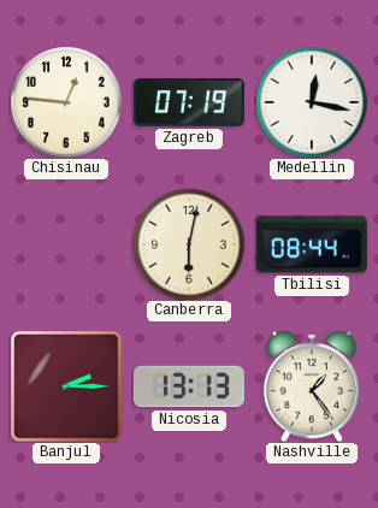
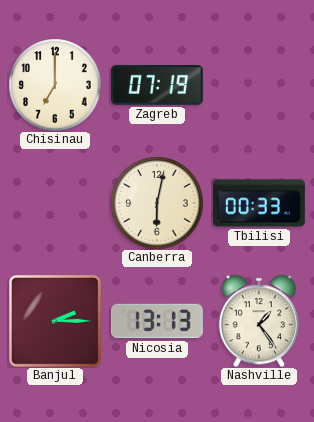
Chisinau: 12:46 -> 7:00 (55, 85)
Medellin: 12:17 -> none (312, 102)
Tbilisi: 08:44 -> 00:33 (259, 203)
